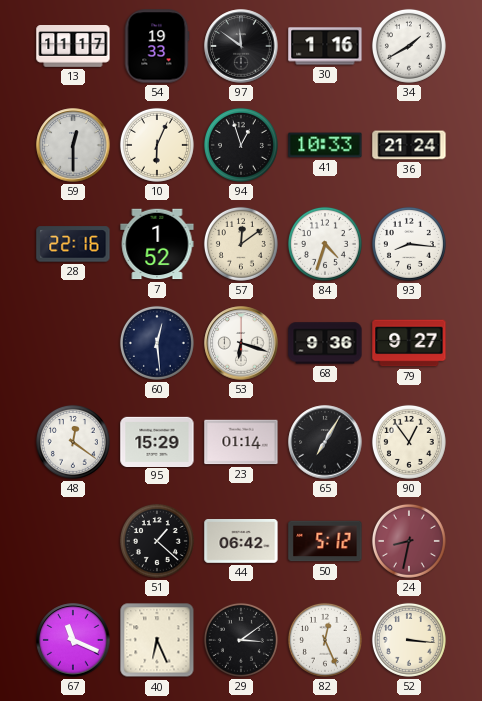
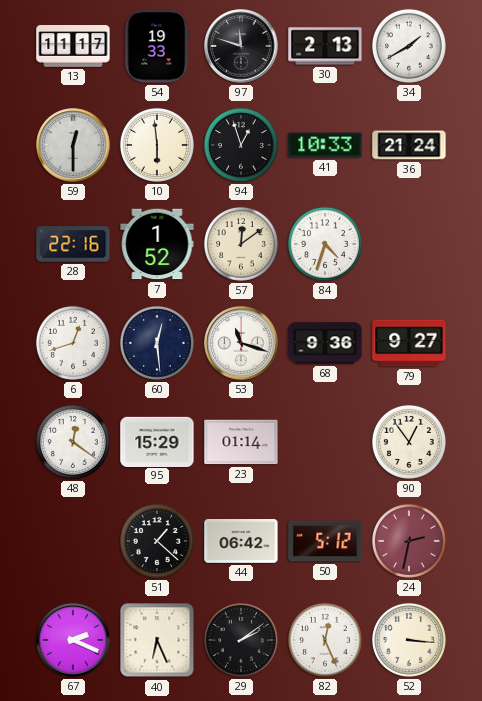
97: 11:51 -> 11:48 (241, 46)
30: 1:16 -> 2:13 (325, 46)
10: 6:04 -> 5:59 (157, 145)
93: 8:16 -> none (409, 244)
6: none -> 12:42 (73, 343)
53: 6:18 -> 11:18 (241, 343)
65: 7:05 -> none (325, 442)
24: 8:32 -> 2:32 (409, 541)
67: 11:19 -> 2:19 (73, 640)
29: 3:09 -> 2:09 (241, 640)
